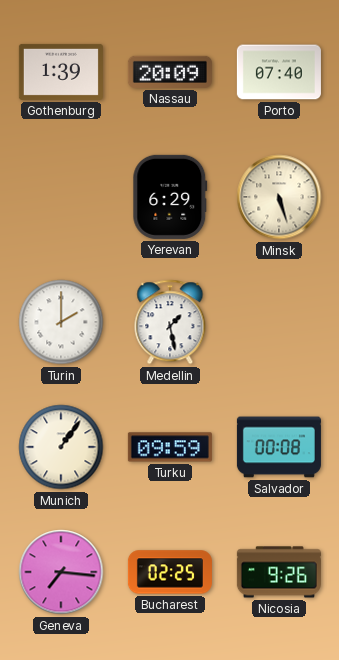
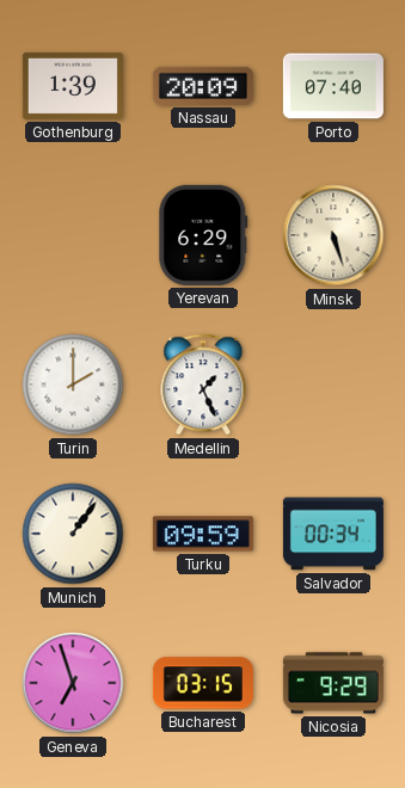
Medellin: 1:28 -> 1:26 (203, 384)
Salvador: 00:08 -> 00:34 (333, 534)
Geneva: 7:16 -> 6:57 (73, 683)
Bucharest: 02:25 -> 03:15 (203, 683)
Nicosia: 9:26 -> 9:29 (333, 683)
